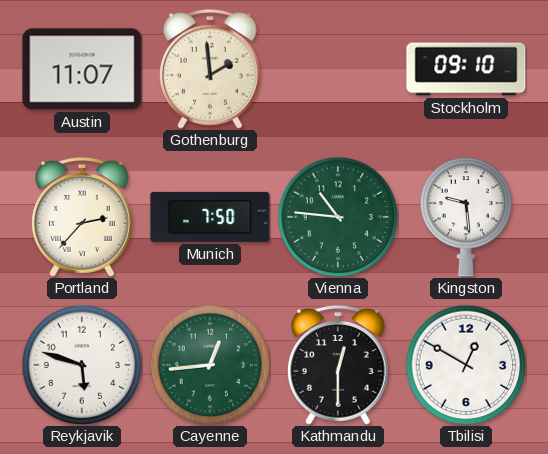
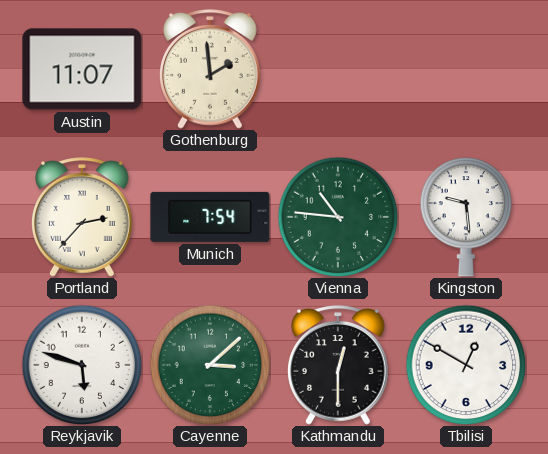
Stockholm: 09:10 -> none (466, 69)
Munich: 7:50 -> 7:54 (210, 217)
Cayenne: 12:44 -> 3:08 (210, 365)
